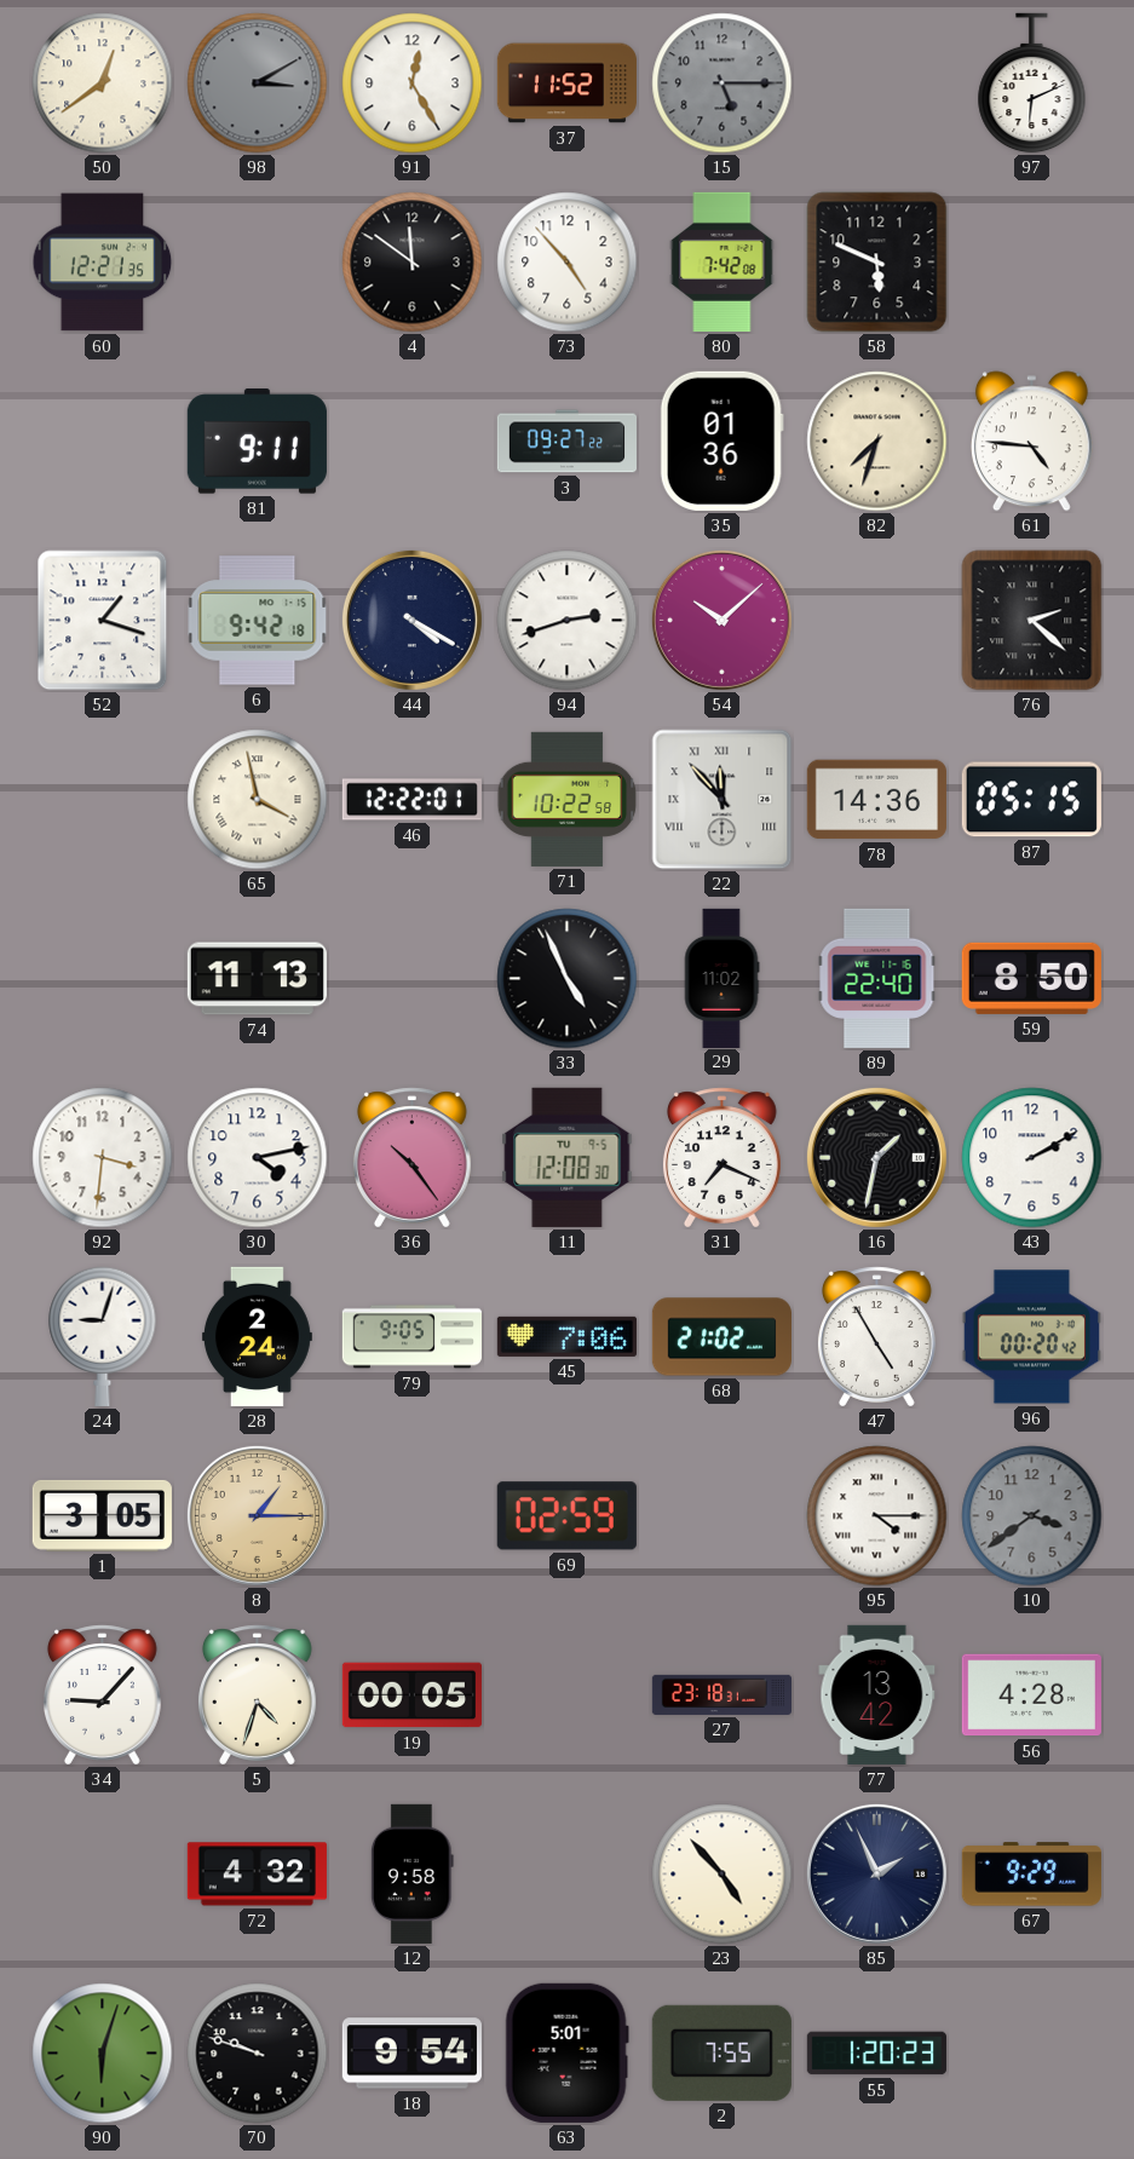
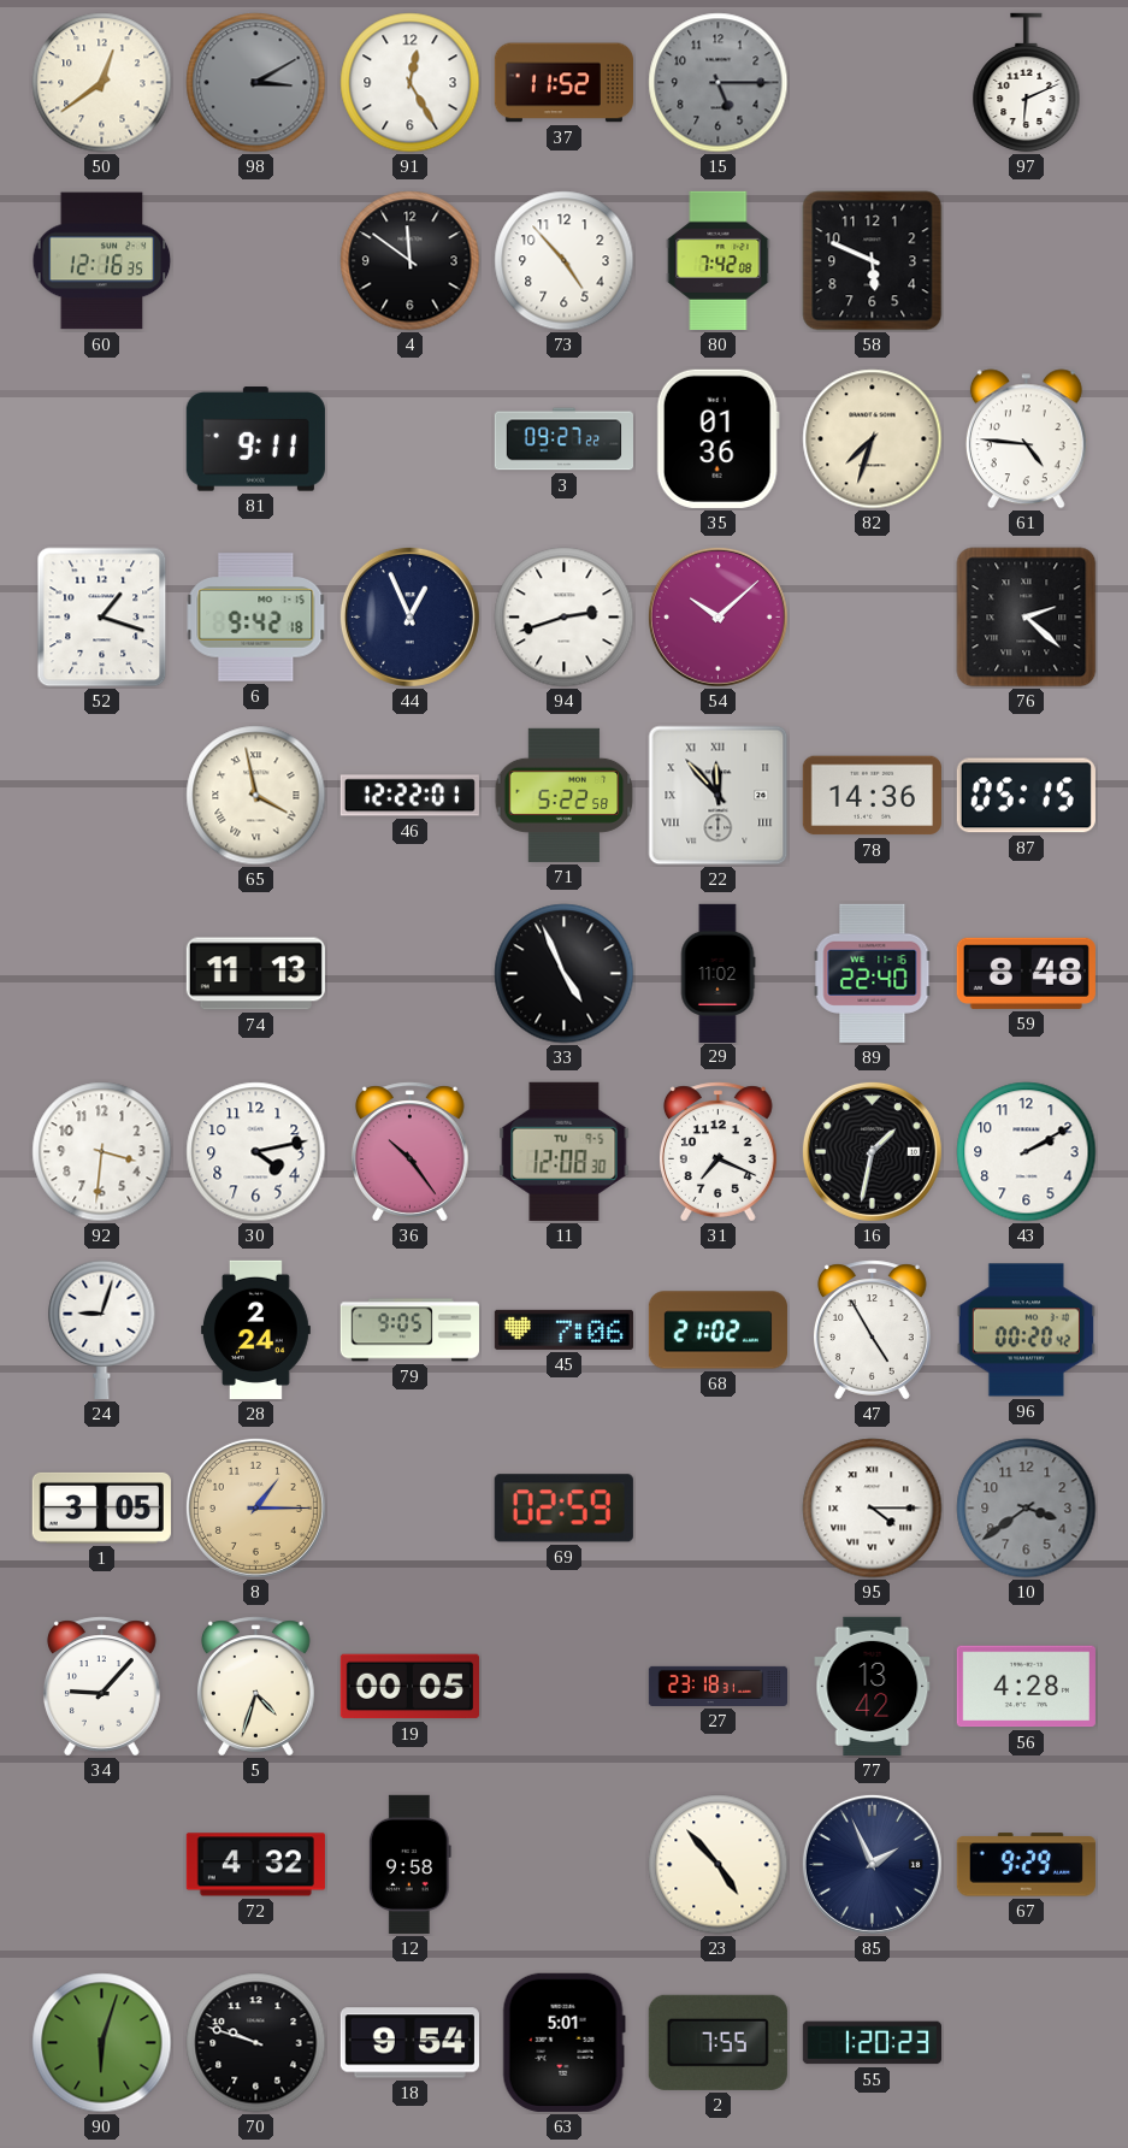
60: 12:21 -> 12:16 (102, 261)
44: 4:20 -> 12:56 (409, 616)
71: 10:22 -> 5:22 (565, 795)
59: 8:50 -> 8:48 (1026, 973)
